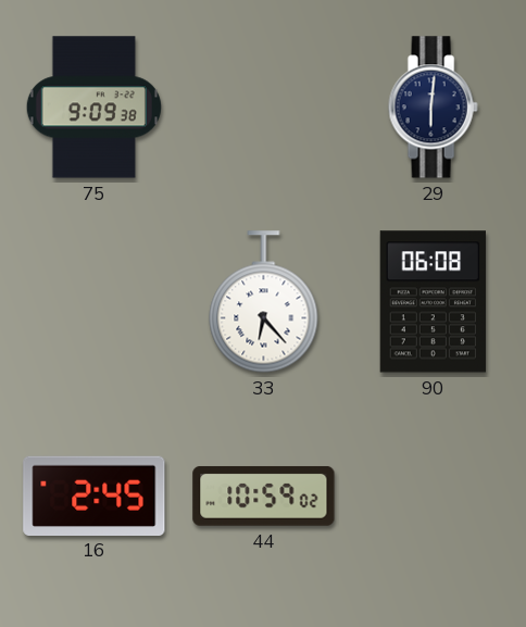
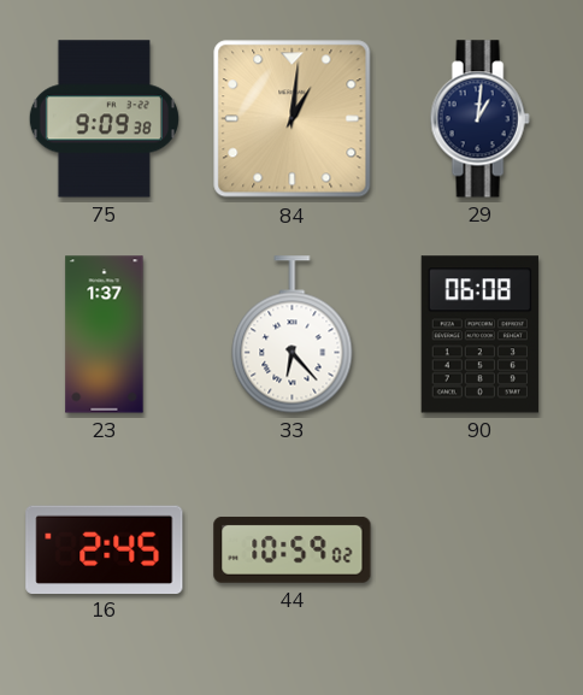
84: none -> 1:01 (293, 119)
29: 6:01 -> 1:01 (479, 119)
23: none -> 1:37 (105, 335)
